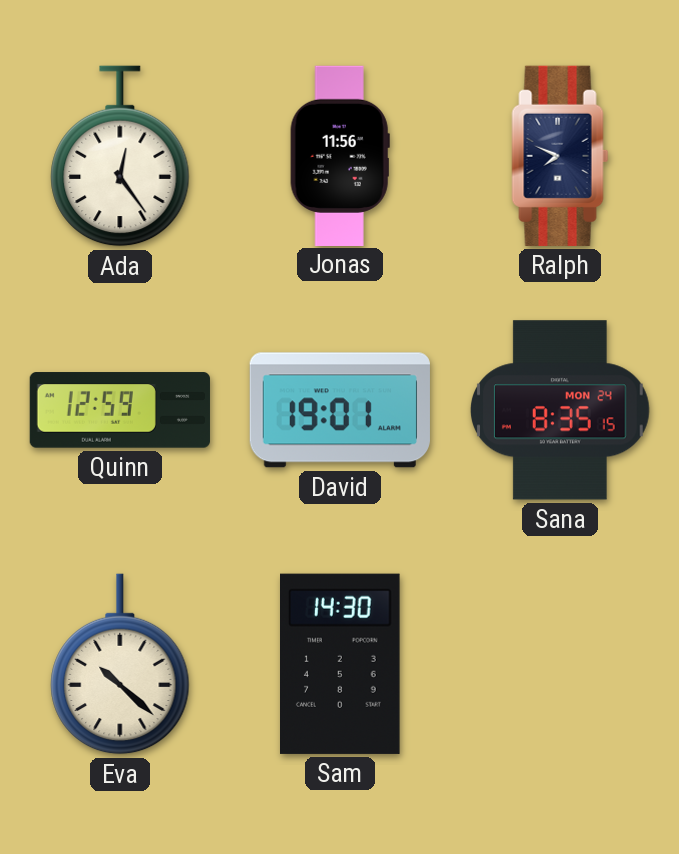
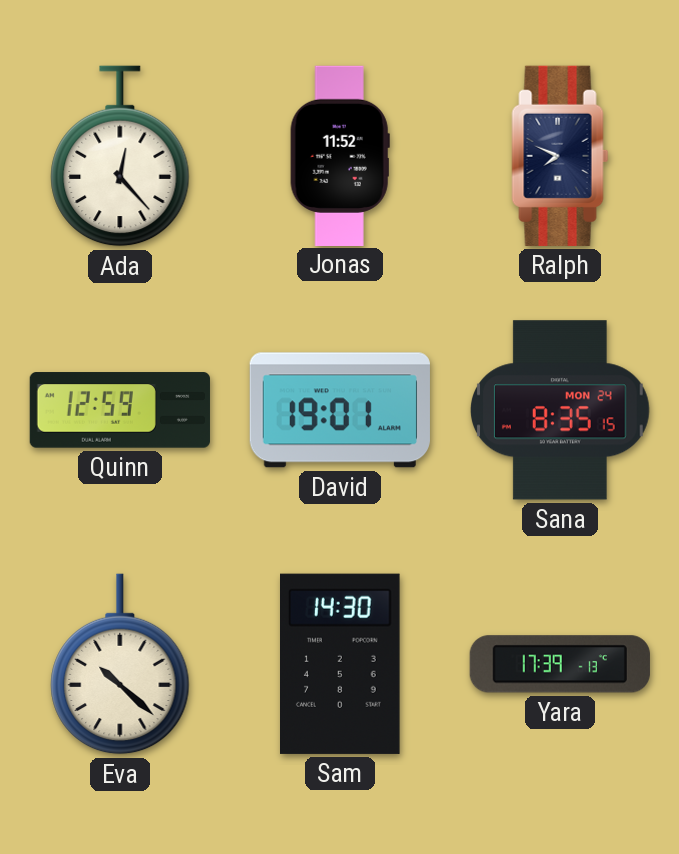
Ada: 12:24 -> 12:23 (120, 156)
Jonas: 11:56 -> 11:52 (340, 155)
Yara: none -> 17:39 (560, 664)
